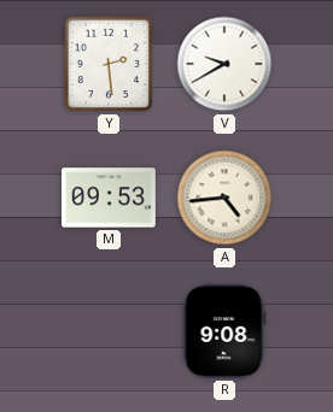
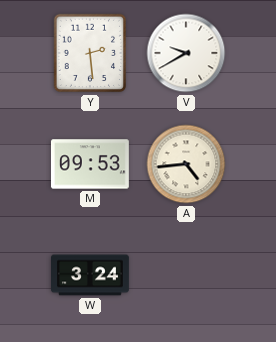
W: none -> 3:24 (91, 275)
R: 9:08 -> none (224, 331)
